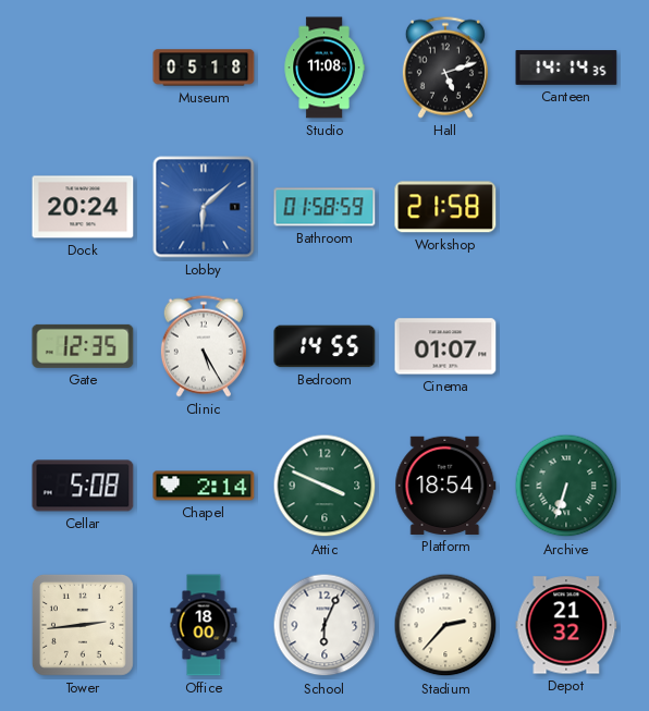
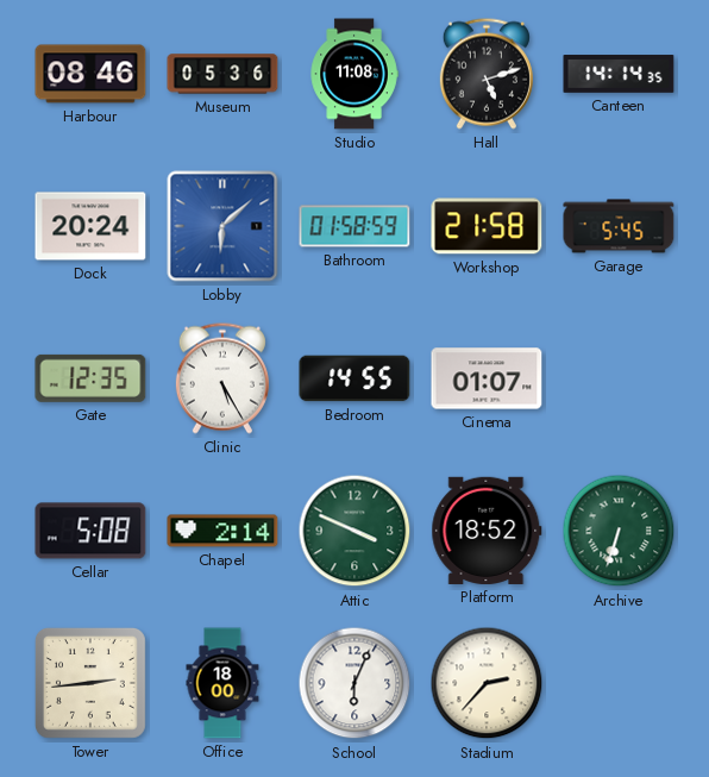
Harbour: none -> 08:46 (90, 74)
Museum: 05:18 -> 05:36 (222, 74)
Garage: none -> 5:45 (619, 226)
Platform: 18:54 -> 18:52 (487, 531)
Depot: 21:32 -> none (566, 625)
